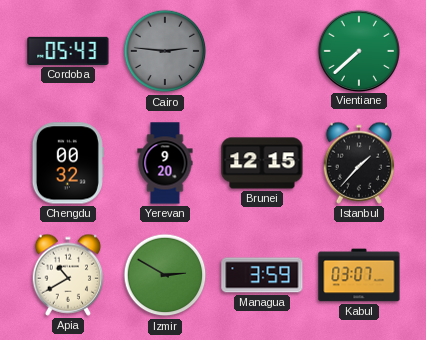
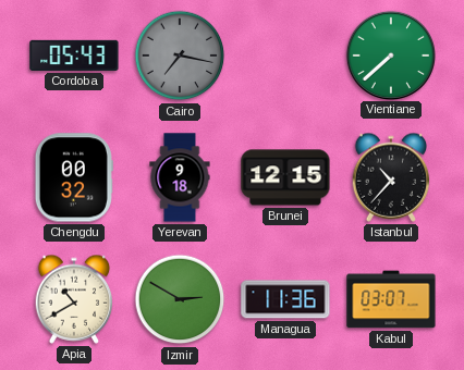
Cairo: 2:46 -> 7:17 (180, 55)
Yerevan: 9:20 -> 9:18 (180, 177)
Istanbul: 1:37 -> 10:37 (391, 177)
Managua: 3:59 -> 11:36 (285, 299)
